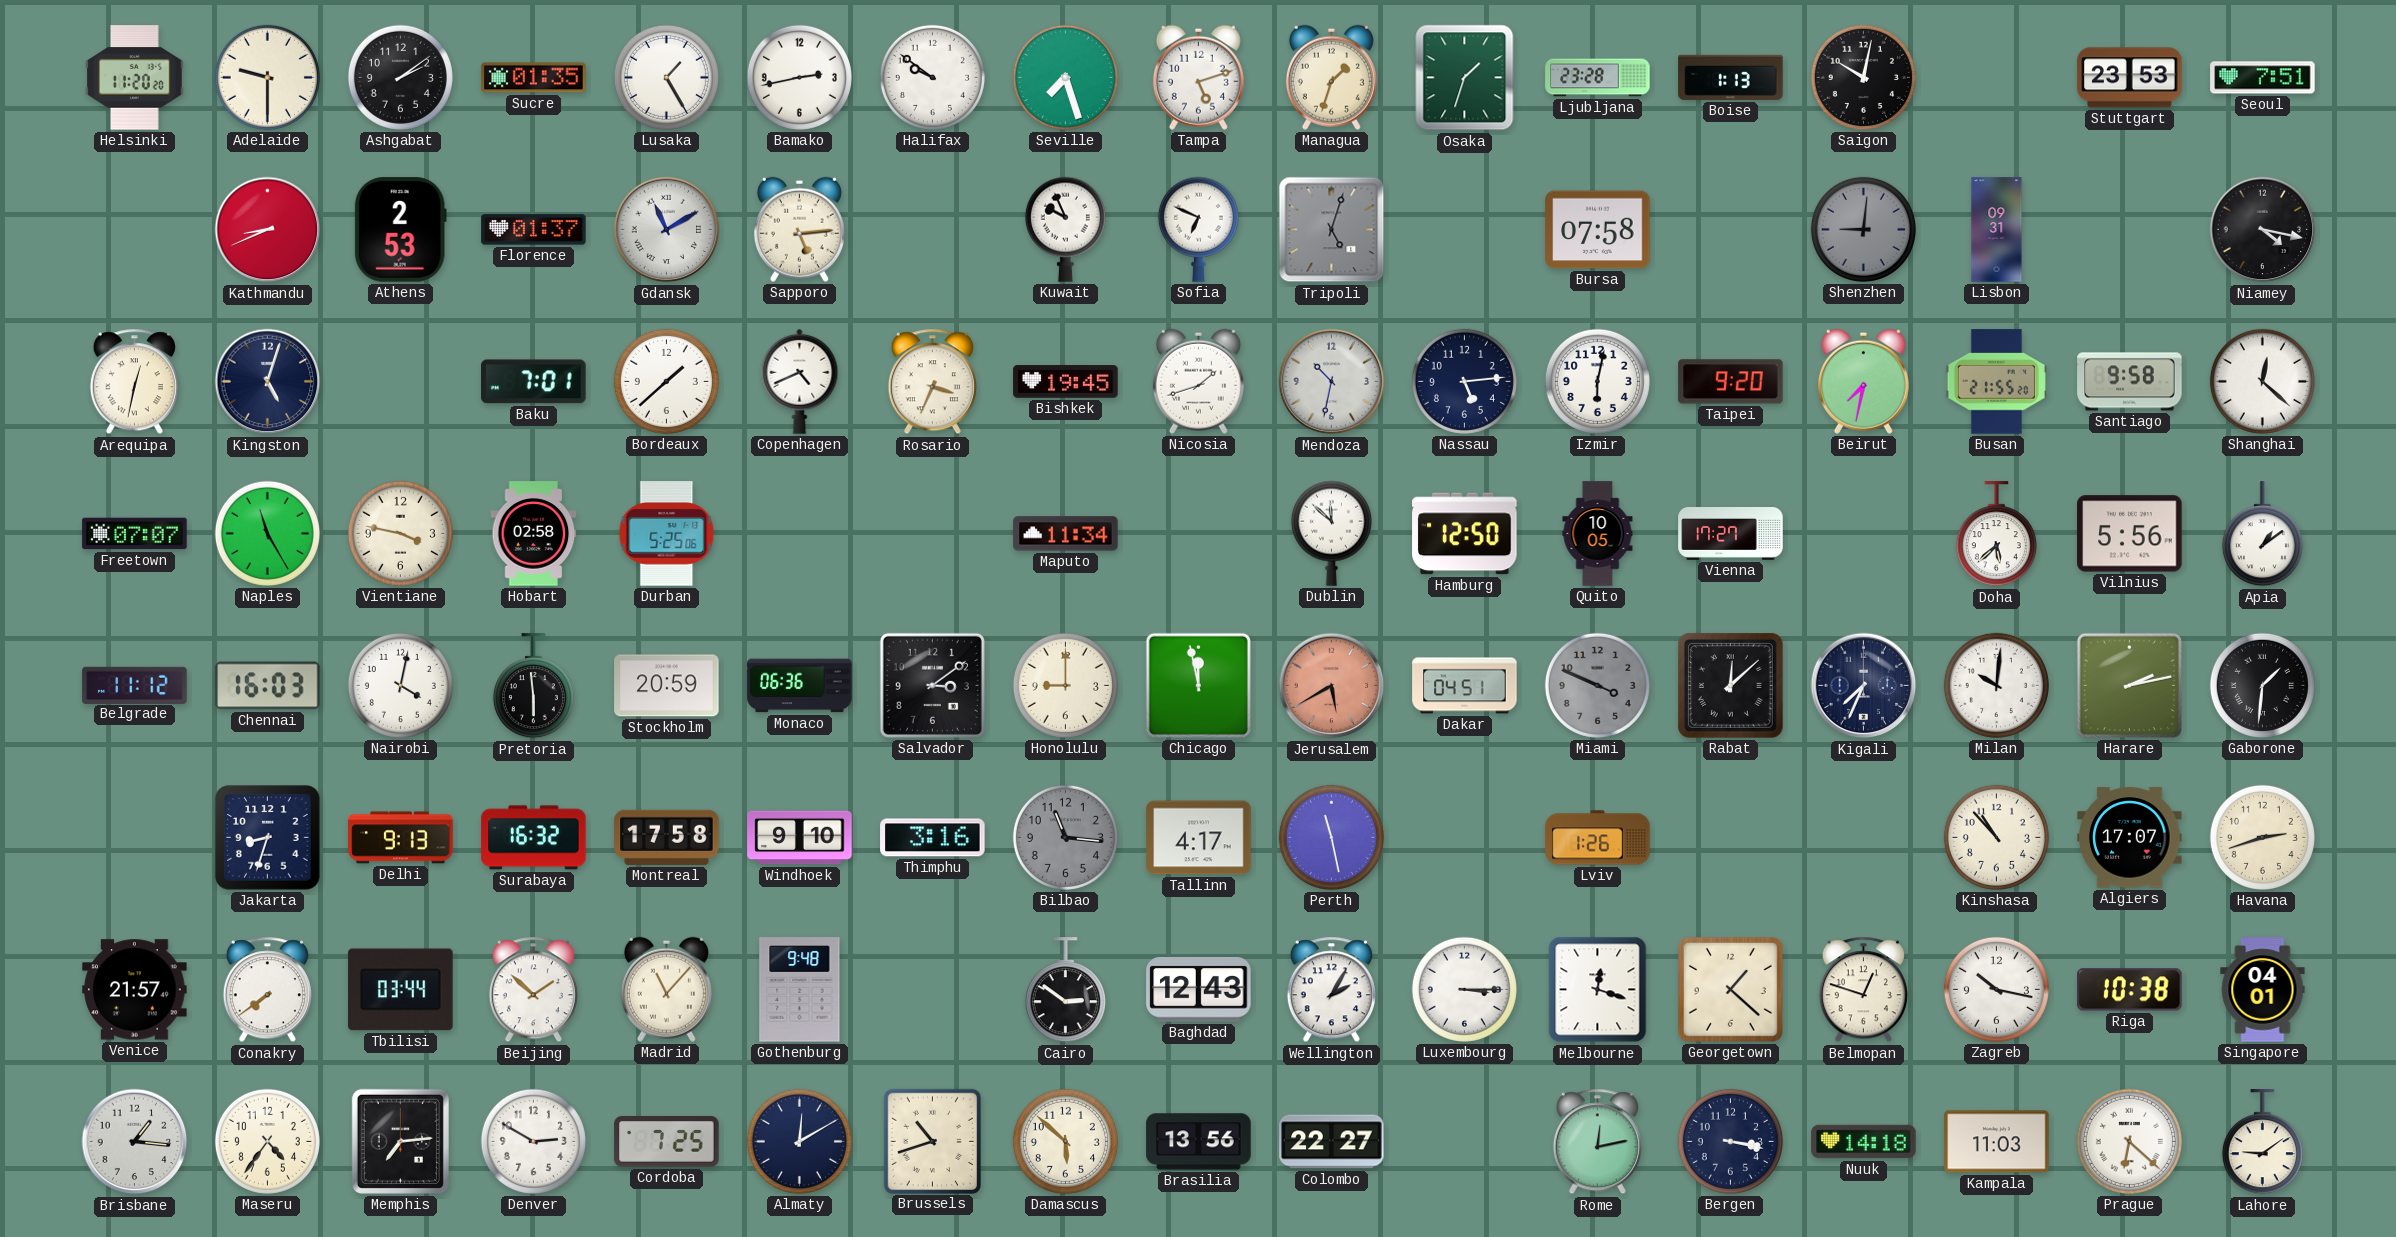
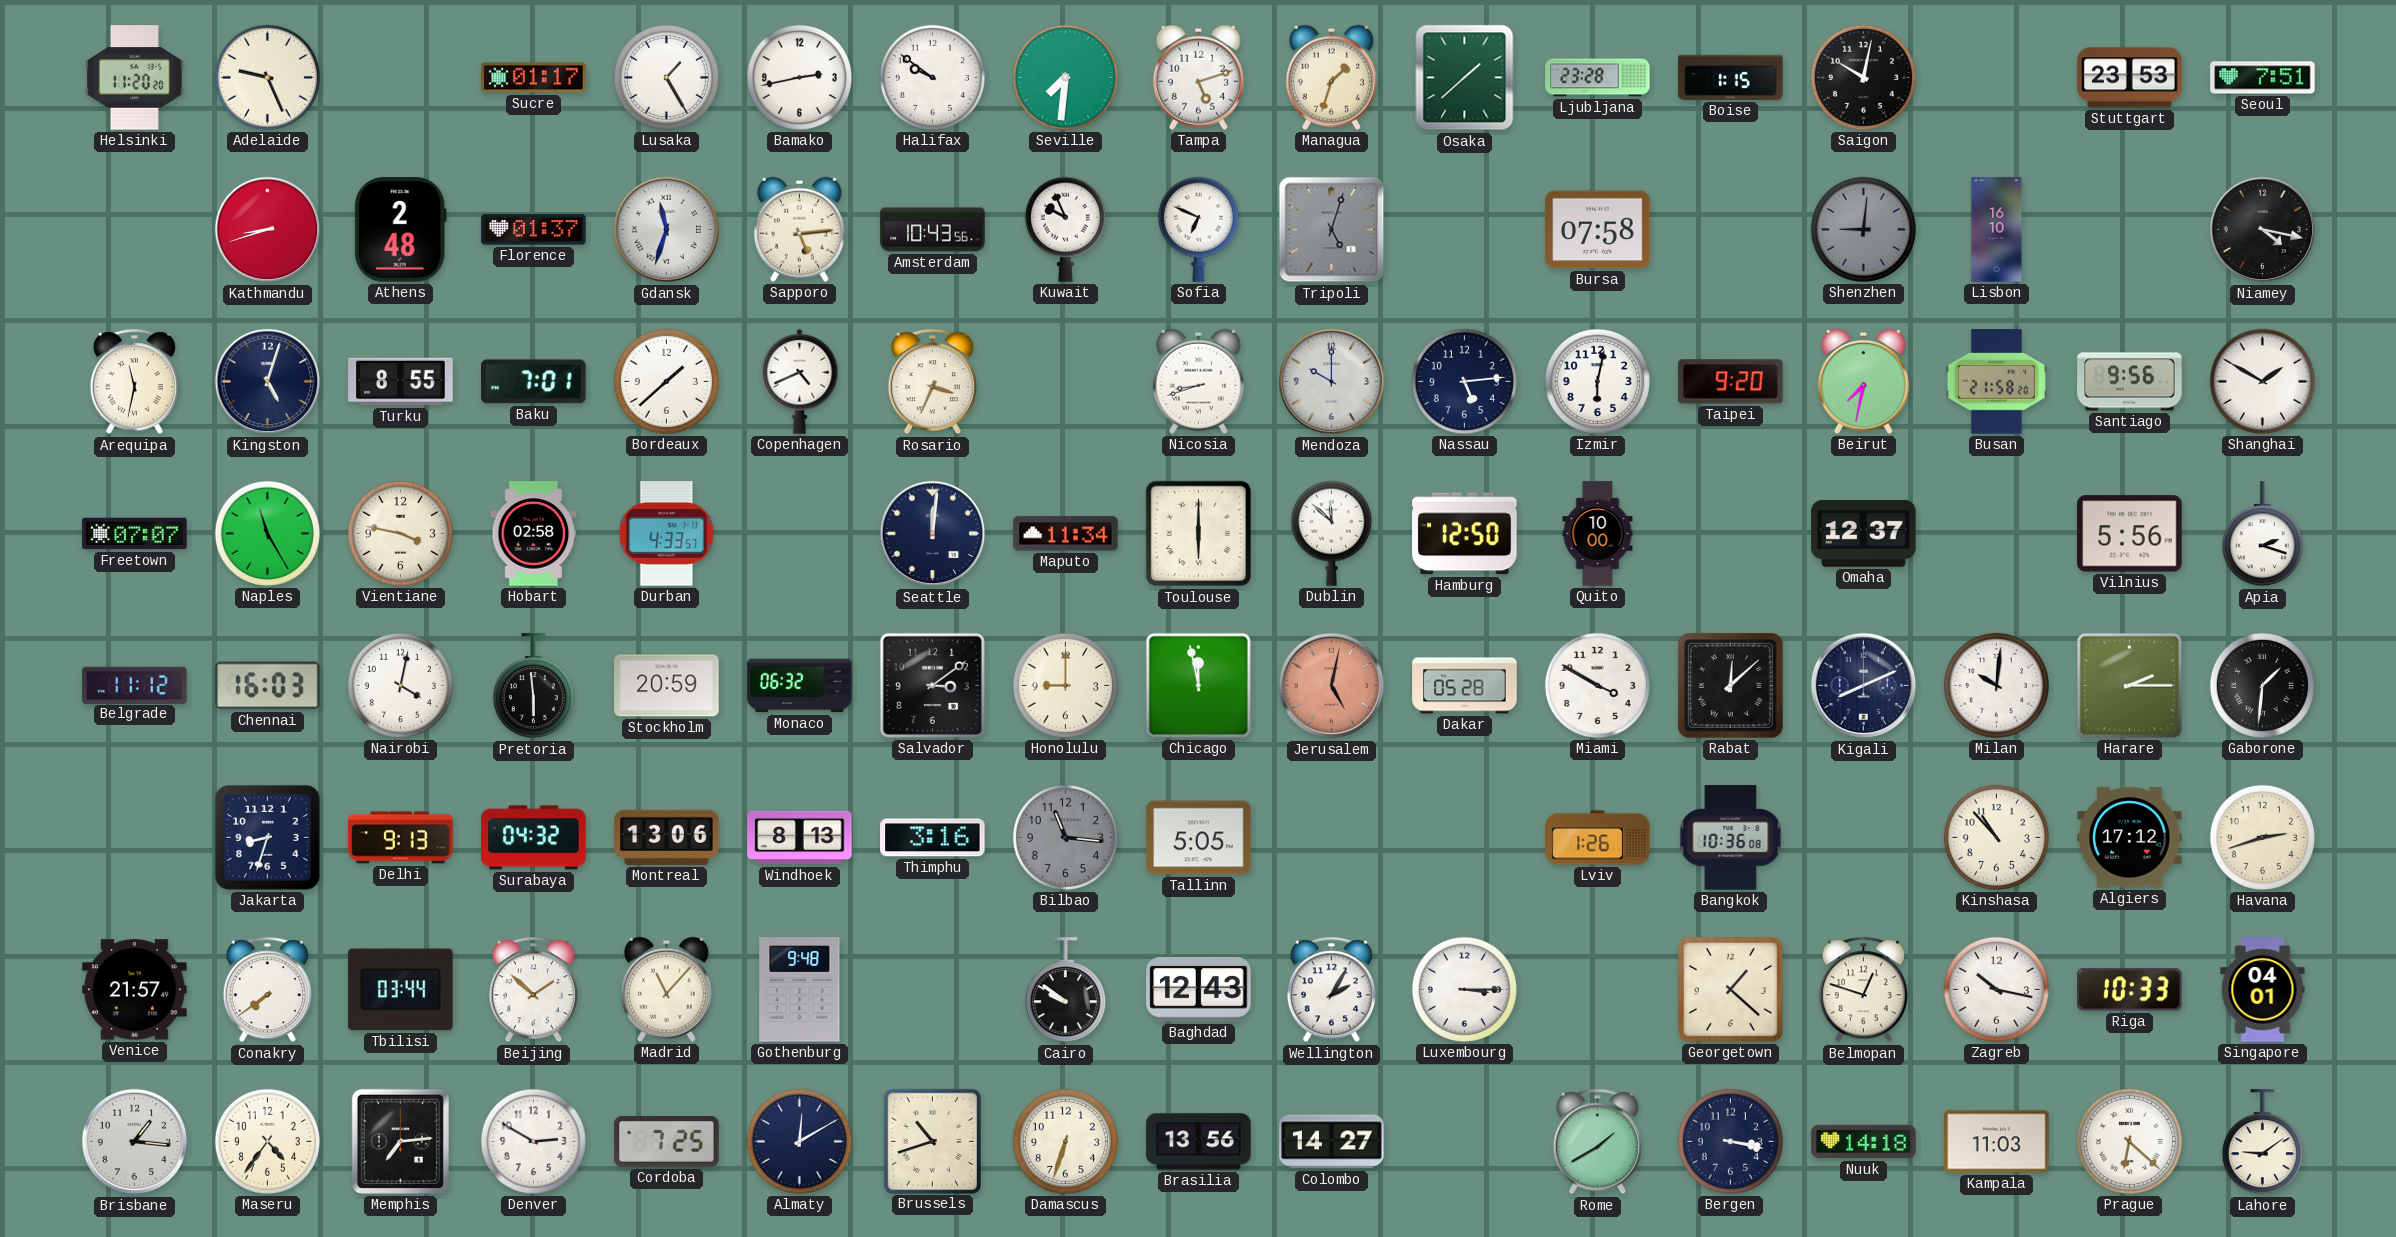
Adelaide: 9:30 -> 9:26 (267, 77)
Ashgabat: 2:09 -> none (400, 77)
Sucre: 01:35 -> 01:17 (534, 78)
Seville: 7:27 -> 7:31 (1065, 77)
Osaka: 1:33 -> 1:38 (1465, 78)
Boise: 1:13 -> 1:15 (1731, 77)
Kathmandu: 8:41 -> 8:42 (268, 230)
Athens: 2:53 -> 2:48 (400, 230)
Gdansk: 11:10 -> 11:33 (667, 230)
Amsterdam: none -> 10:43 (933, 230)
Lisbon: 09:31 -> 16:10 (1997, 230)
Arequipa: 12:32 -> 11:32 (134, 382)
Turku: none -> 8:55 (401, 382)
Bishkek: 19:45 -> none (1066, 382)
Nicosia: 1:42 -> 8:42 (1198, 381)
Mendoza: 10:32 -> 10:00 (1332, 382)
Busan: 21:55 -> 21:58 (1996, 382)
Santiago: 9:58 -> 9:56 (2130, 382)
Shanghai: 12:22 -> 1:50 (2262, 381)
Durban: 5:25 -> 4:33 (667, 534)
Seattle: none -> 12:01 (933, 534)
Toulouse: none -> 6:00 (1199, 534)
Quito: 10:05 -> 10:00 (1598, 534)
Vienna: 17:27 -> none (1731, 534)
Omaha: none -> 12:37 (1864, 534)
Doha: 5:38 -> none (1996, 534)
Apia: 1:09 -> 2:18 (2262, 534)
Monaco: 06:36 -> 06:32 (800, 686)
Jerusalem: 5:40 -> 5:02 (1332, 686)
Dakar: 04:51 -> 05:28 (1465, 686)
Miami: 3:49 -> 3:50 (1597, 685)
Miami dial: grey -> white (1597, 685)
Kigali: 7:34 -> 8:11 (1864, 686)
Harare: 2:13 -> 2:15 (2129, 685)
Surabaya: 16:32 -> 04:32 (534, 838)
Montreal: 17:58 -> 13:06 (667, 837)
Windhoek: 9:10 -> 8:13 (800, 838)
Tallinn: 4:17 -> 5:05 (1199, 838)
Perth: 11:28 -> none (1331, 837)
Bangkok: none -> 10:36 (1731, 838)
Algiers: 17:07 -> 17:12 (2130, 838)
Cairo: 2:51 -> 9:51 (1065, 990)
Melbourne: 12:18 -> none (1598, 990)
Riga: 10:38 -> 10:33 (2130, 990)
Damascus: 5:52 -> 6:33 (1065, 1141)
Colombo: 22:27 -> 14:27 (1332, 1142)
Rome: 12:13 -> 1:40 (1597, 1142)
